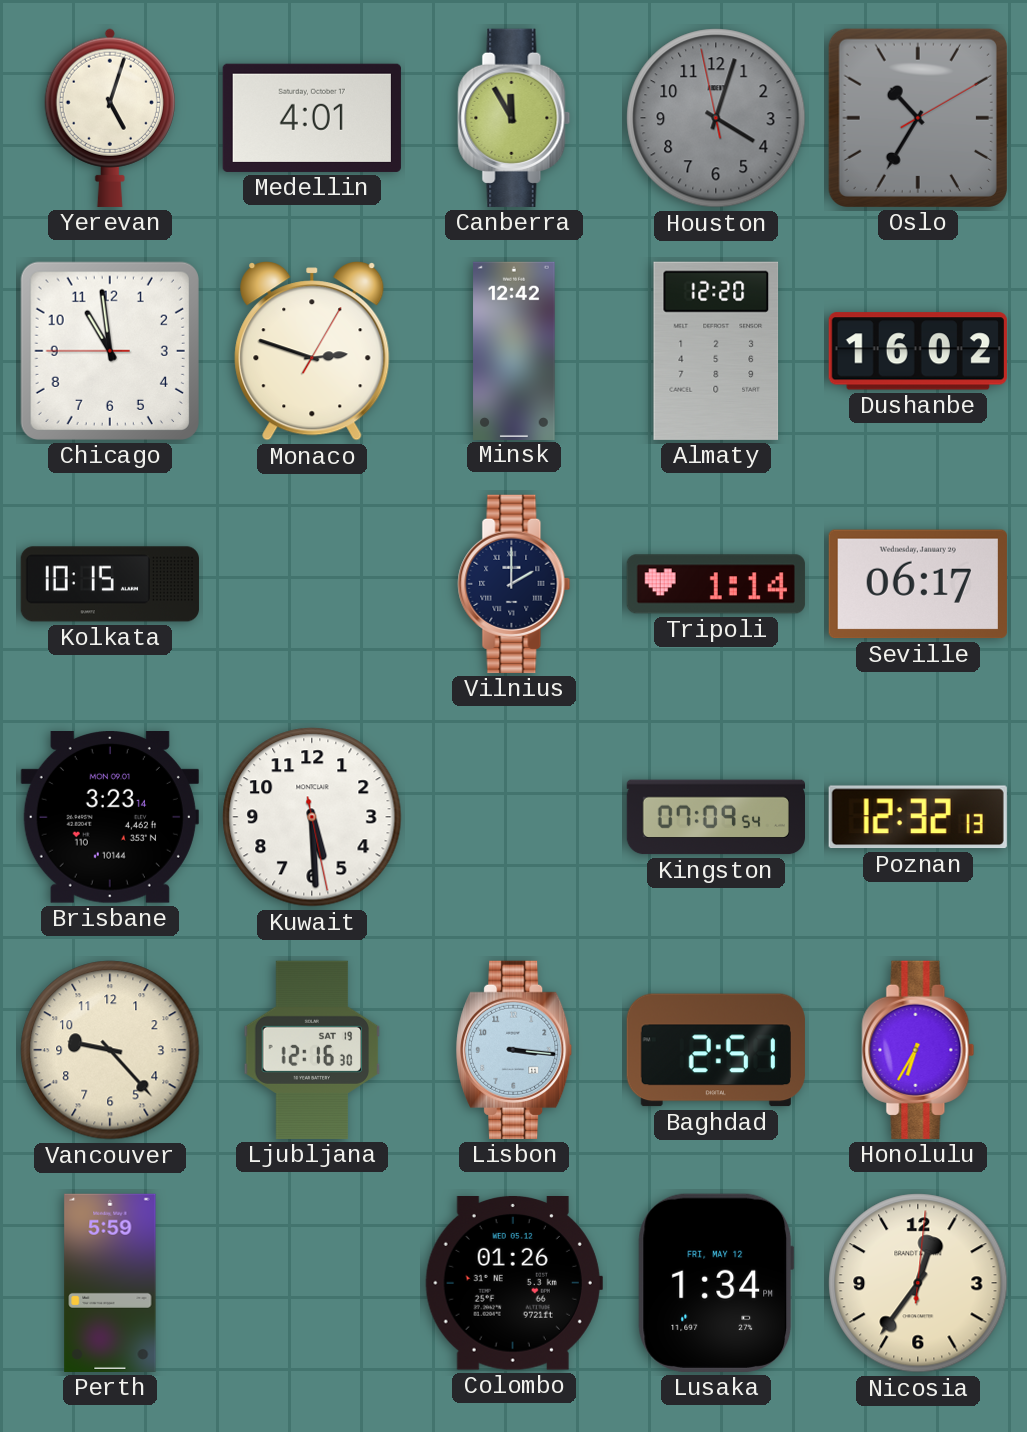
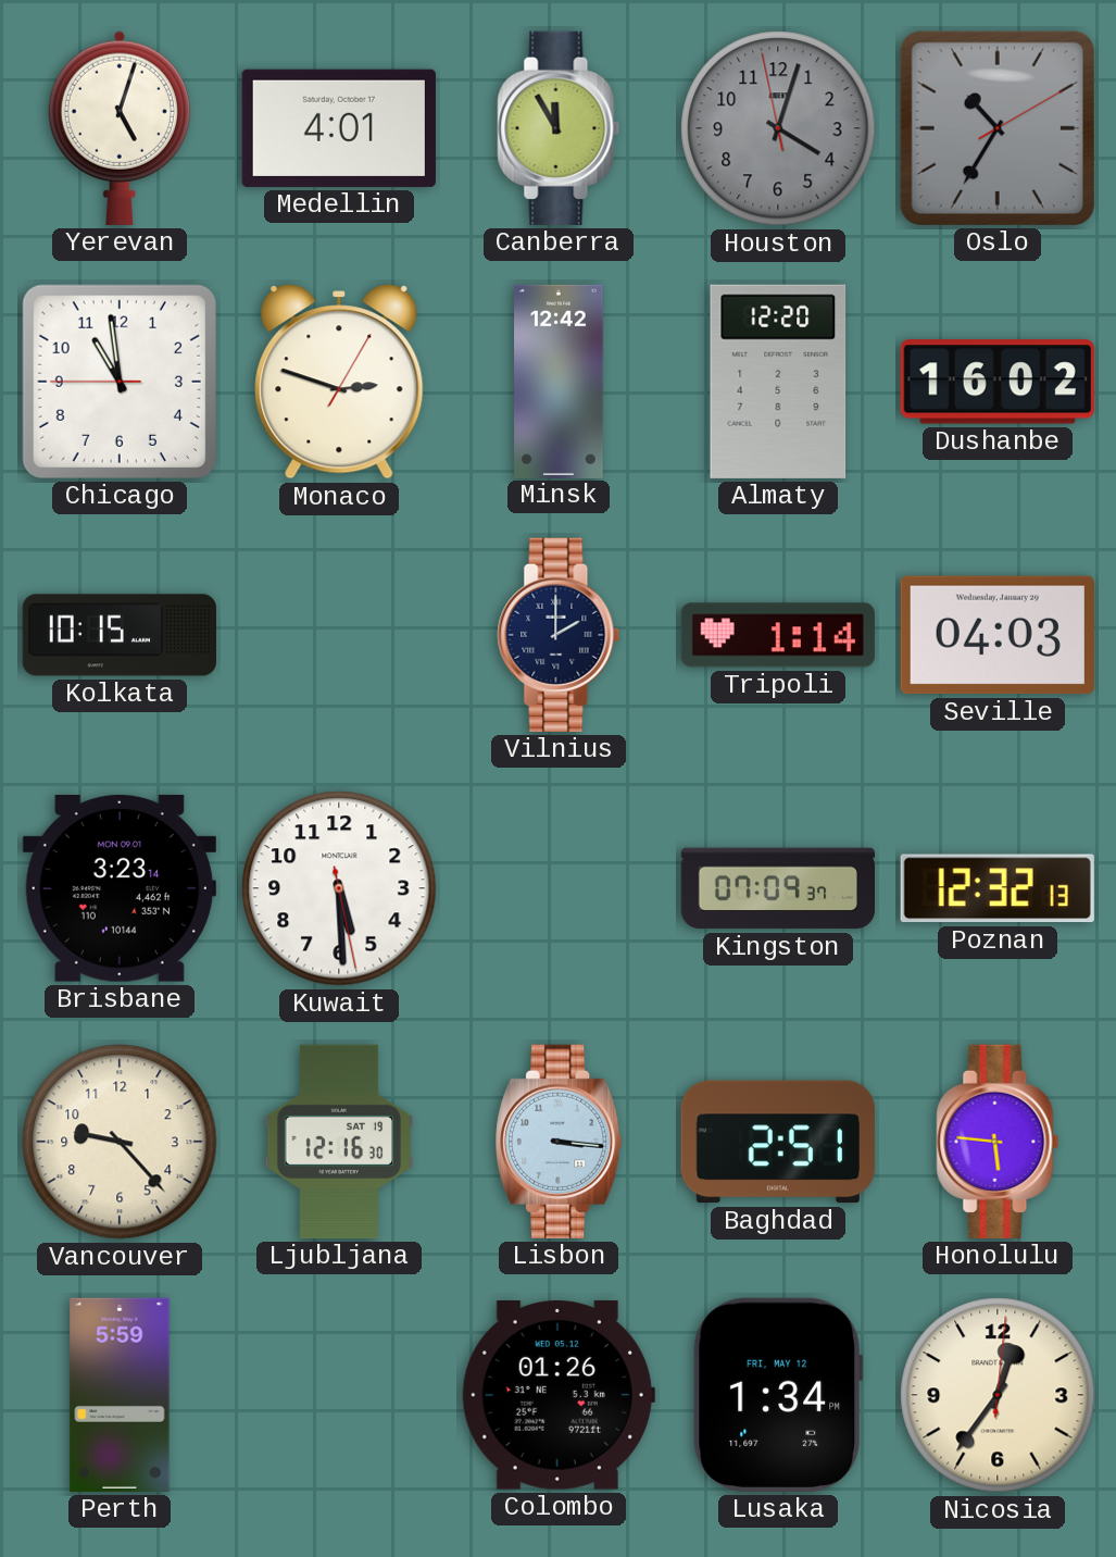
Seville: 06:17 -> 04:03 (998, 635)
Kingston: 07:09:54 -> 07:09:37 (777, 888)
Honolulu: 6:35 -> 5:46 (998, 1142)
